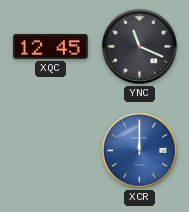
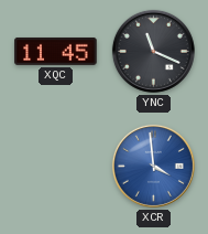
XQC: 12:45 -> 11:45 (56, 51)
XCR: 12:00 -> 3:59 (153, 166)
